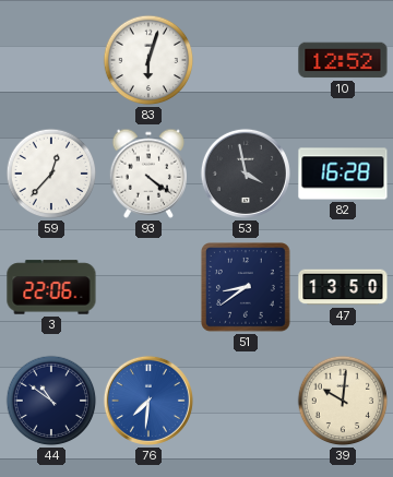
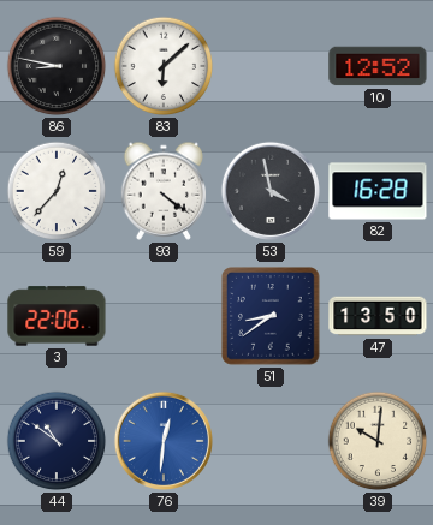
86: none -> 8:47 (57, 66)
83: 6:03 -> 6:08 (164, 66)
76: 7:31 -> 12:31 (164, 441)
